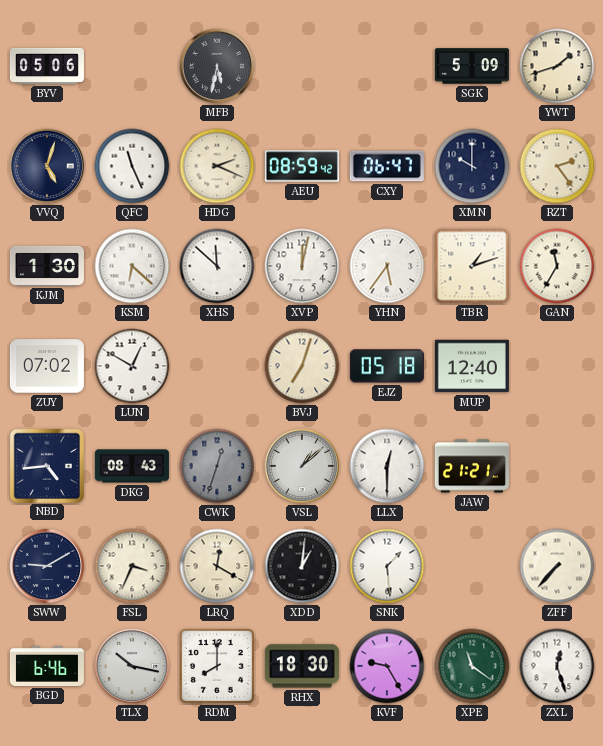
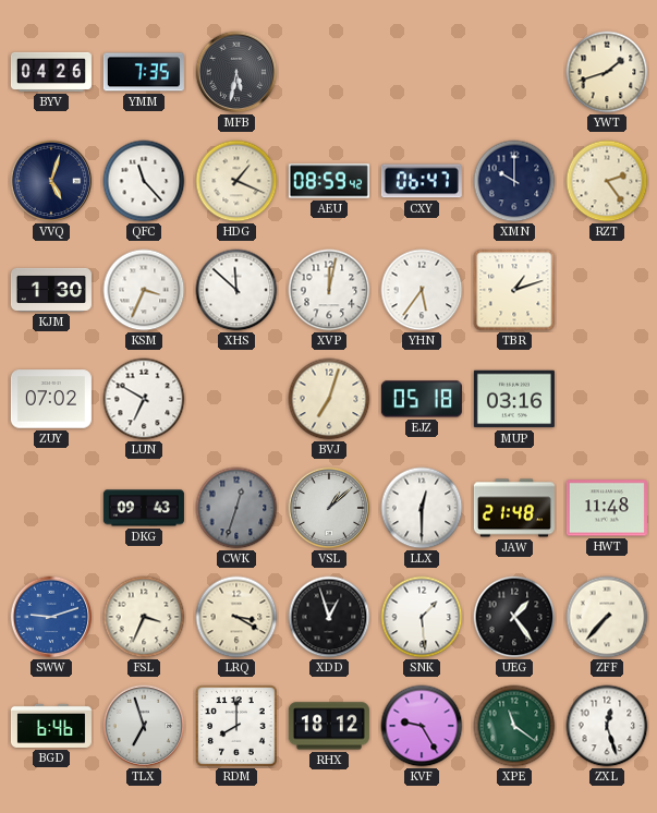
BYV: 05:06 -> 04:26 (51, 72)
YMM: none -> 7:35 (144, 72)
SGK: 5:09 -> none (472, 66)
QFC: 11:26 -> 11:23 (144, 181)
HDG: 2:19 -> 1:19 (236, 181)
KSM: 6:22 -> 3:34 (144, 290)
GAN: 11:35 -> none (557, 266)
LUN: 12:50 -> 6:50 (144, 399)
MUP: 12:40 -> 03:16 (514, 399)
NBD: 4:44 -> none (46, 465)
DKG: 08:43 -> 09:43 (144, 508)
JAW: 21:21 -> 21:48 (514, 508)
HWT: none -> 11:48 (607, 508)
SWW: 9:10 -> 9:12 (51, 617)
SWW dial: navy -> blue (51, 617)
LRQ: 12:20 -> 3:20 (236, 617)
XDD: 1:01 -> 12:57 (329, 617)
UEG: none -> 1:24 (514, 617)
TLX: 10:17 -> 6:57 (144, 726)
RHX: 18:30 -> 18:12 (329, 726)
